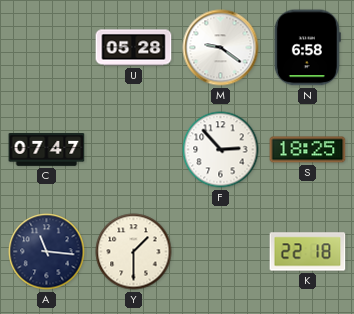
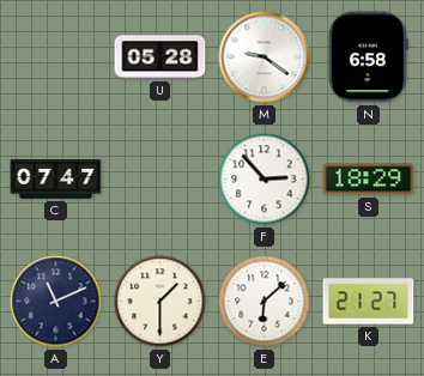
S: 18:25 -> 18:29 (369, 180)
A: 11:16 -> 11:11 (56, 302)
E: none -> 6:08 (265, 302)
K: 22:18 -> 21:27 (369, 302)
